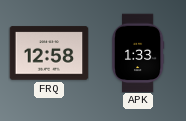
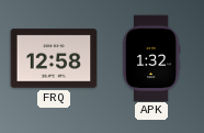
APK: 1:33 -> 1:32 (151, 58)
